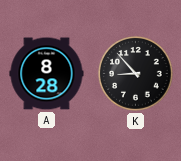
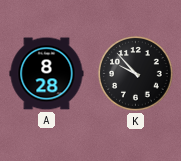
K: 8:53 -> 9:53 (136, 74)
